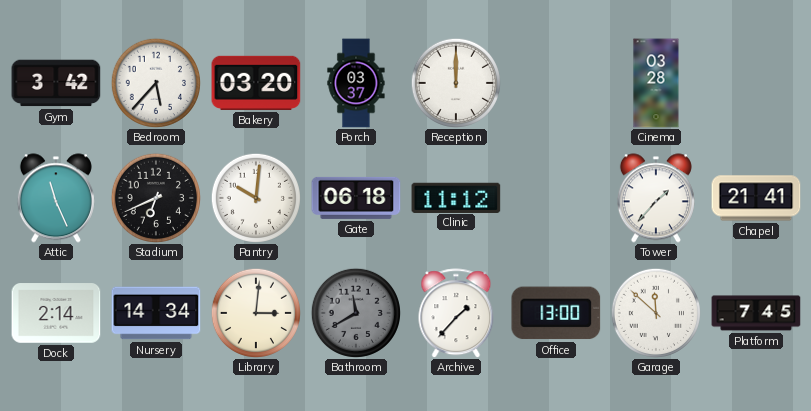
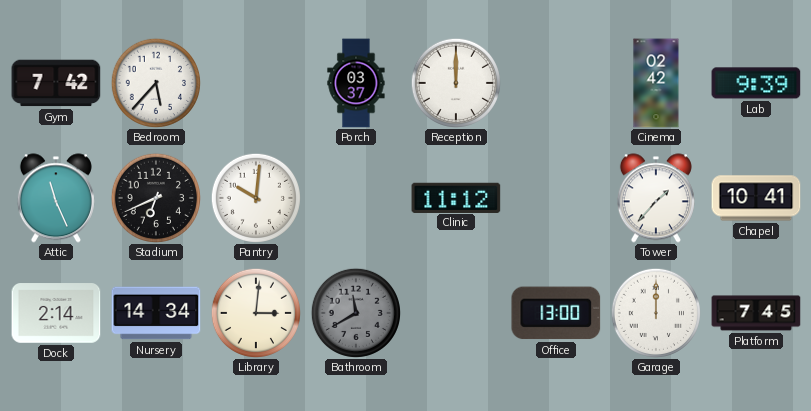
Gym: 3:42 -> 7:42 (56, 83)
Bakery: 03:20 -> none (256, 83)
Cinema: 03:28 -> 02:42 (656, 83)
Lab: none -> 9:39 (756, 83)
Gate: 06:18 -> none (356, 198)
Chapel: 21:41 -> 10:41 (756, 198)
Archive: 1:37 -> none (456, 313)
Garage: 11:52 -> 12:00 (656, 313)
